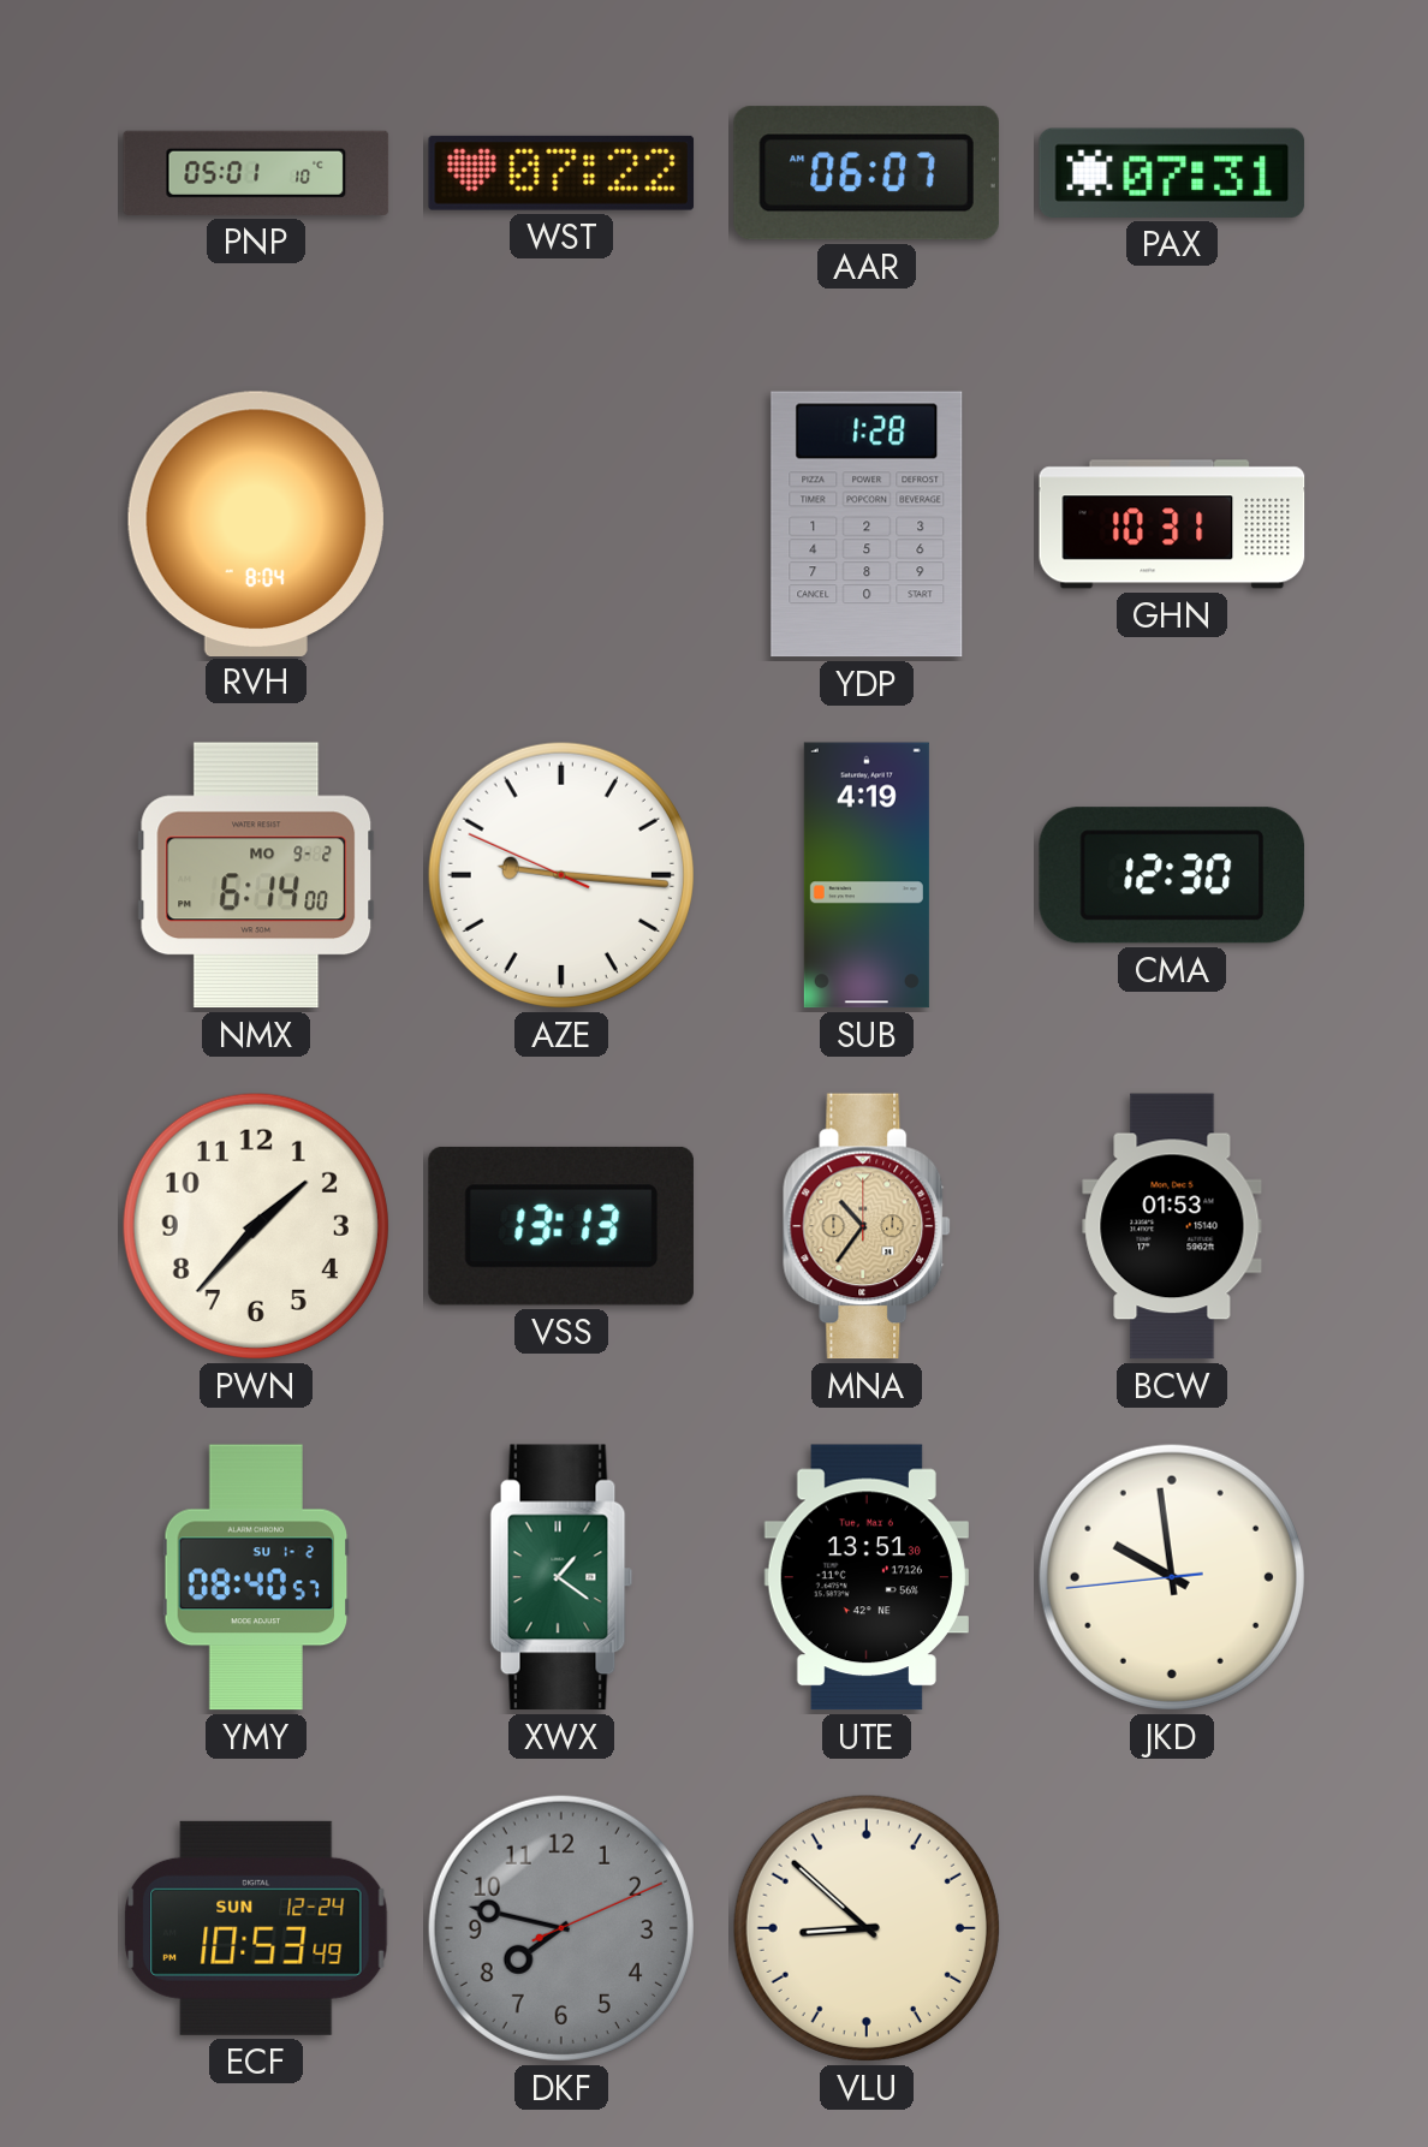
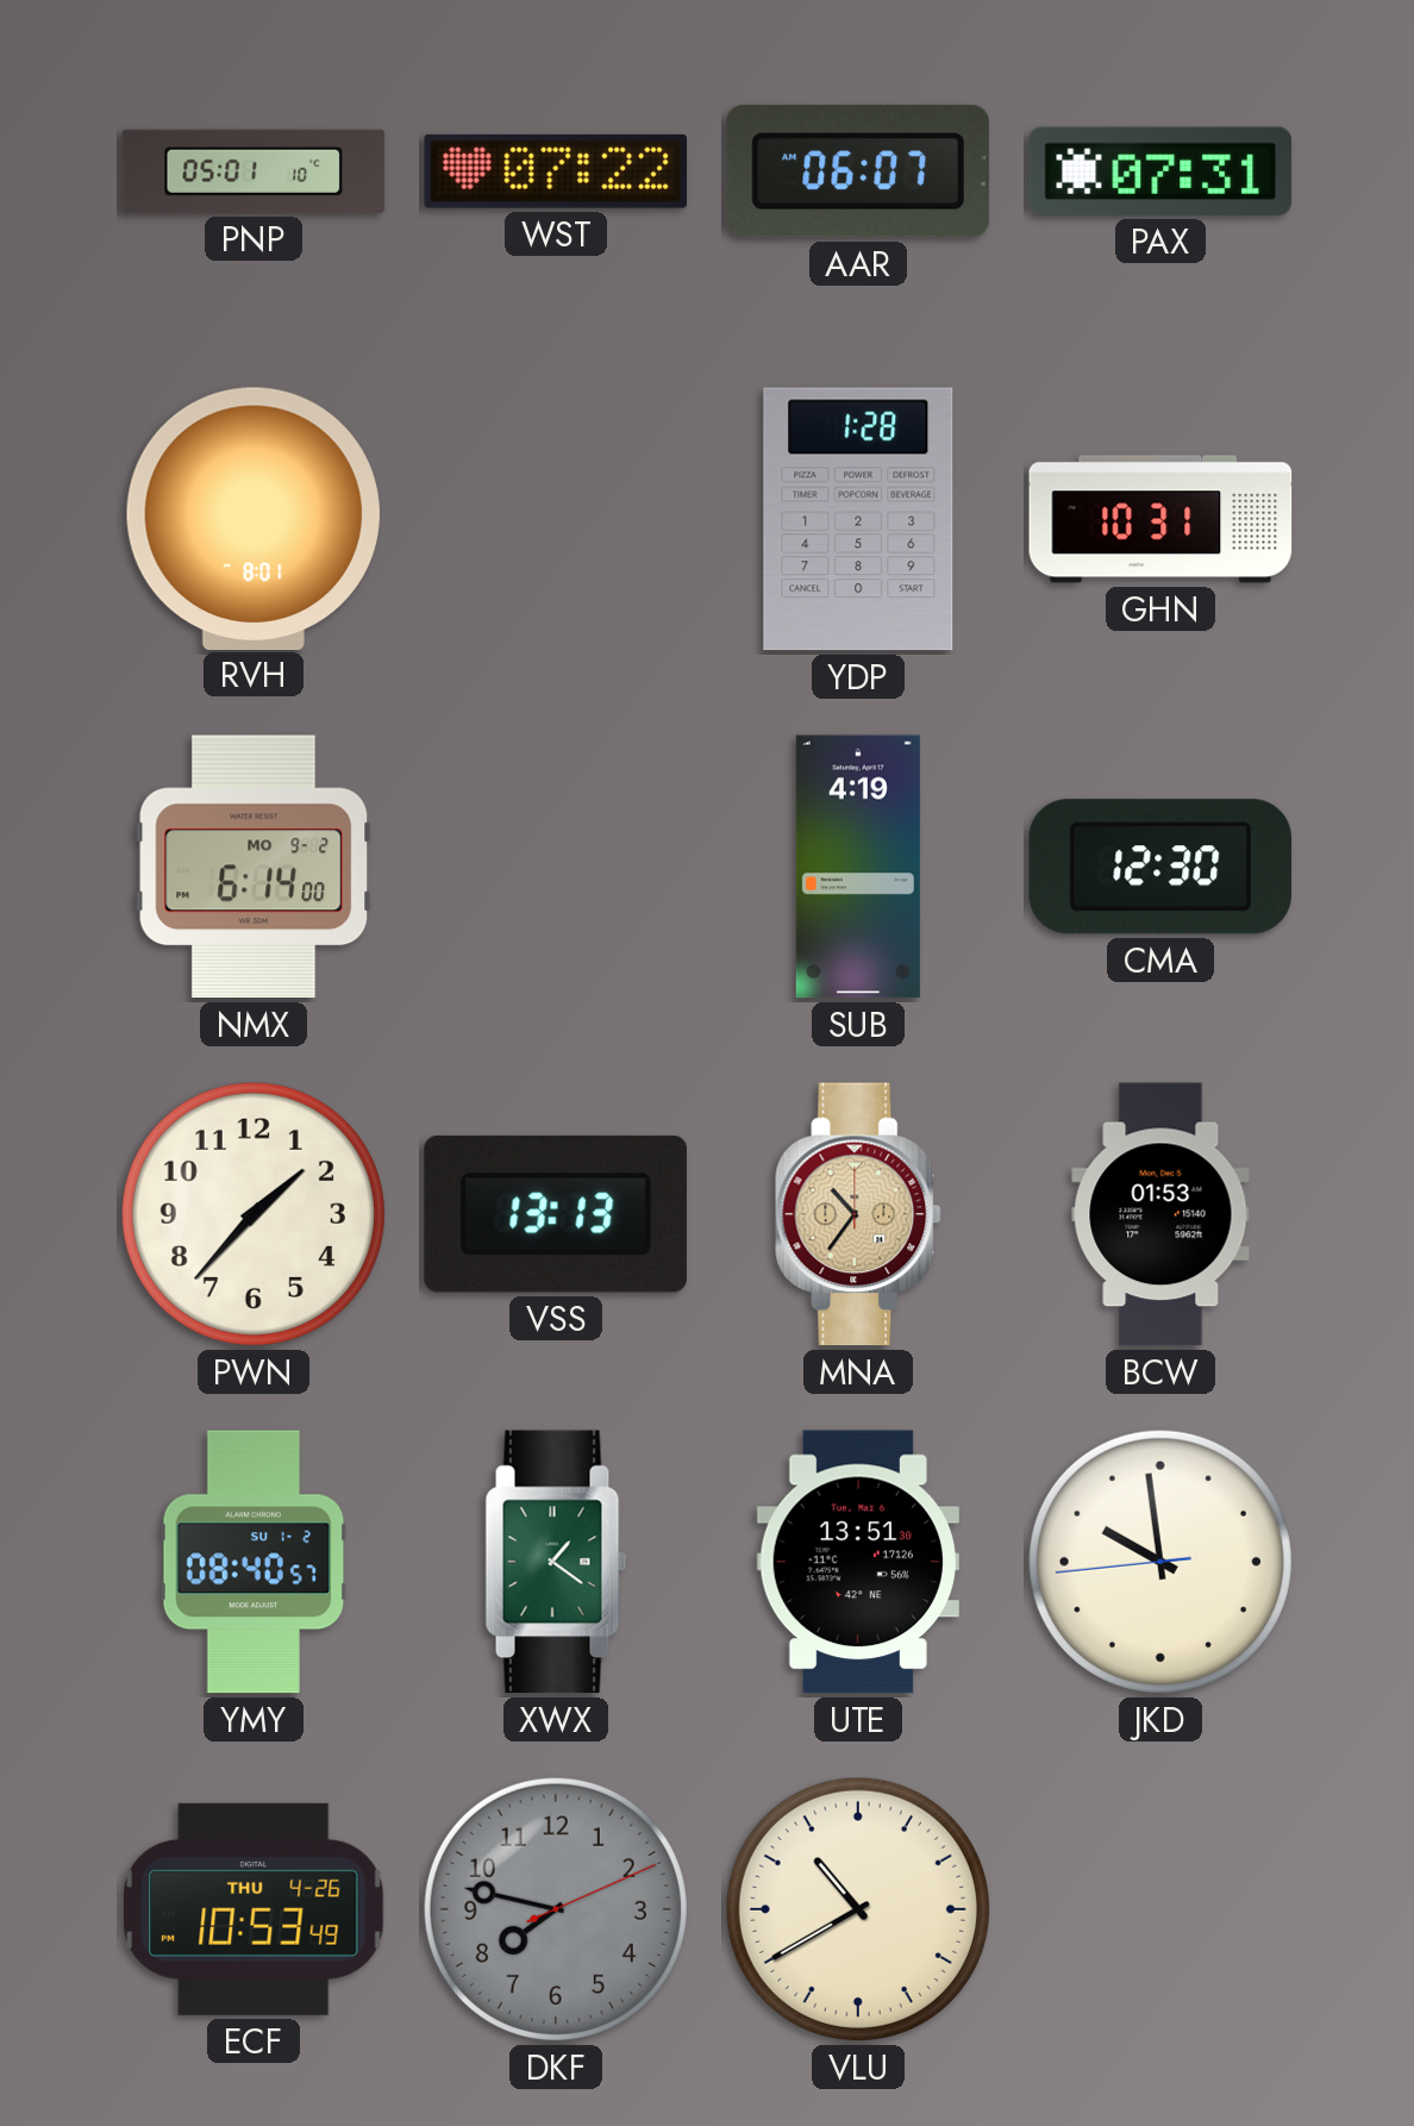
RVH: 8:04 -> 8:01 (254, 518)
AZE: 9:15 -> none (561, 875)
ECF date: SUN 12-24 -> THU 4-26 (254, 1909)
VLU: 8:52 -> 10:40 (858, 1909)
